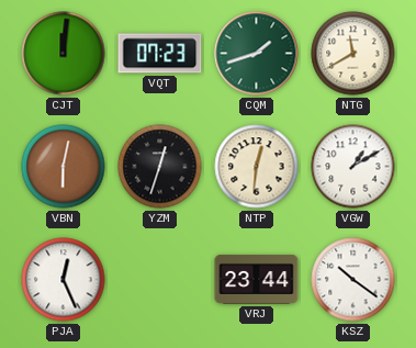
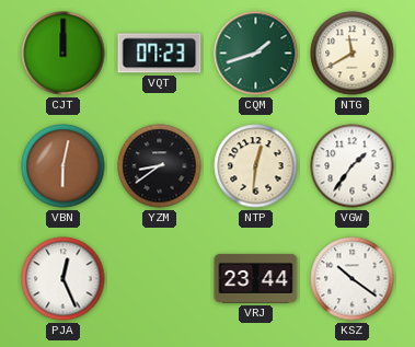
CJT: 12:01 -> 12:00 (64, 54)
YZM: 12:33 -> 8:39 (160, 166)
VGW: 1:10 -> 1:36 (353, 166)
